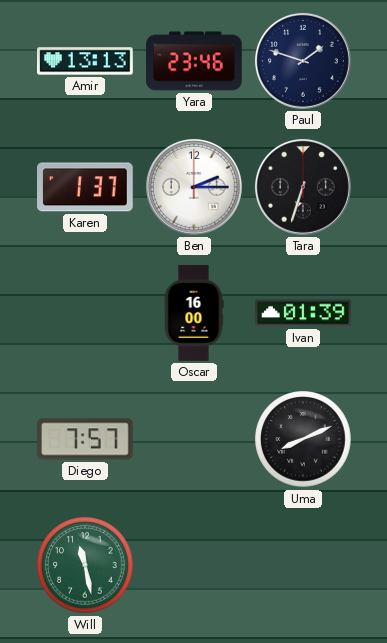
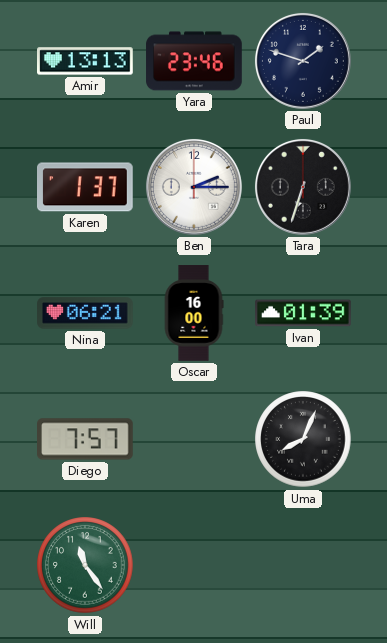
Nina: none -> 06:21 (85, 313)
Uma: 8:11 -> 8:04 (303, 439)
Will: 11:28 -> 11:24 (85, 565)
